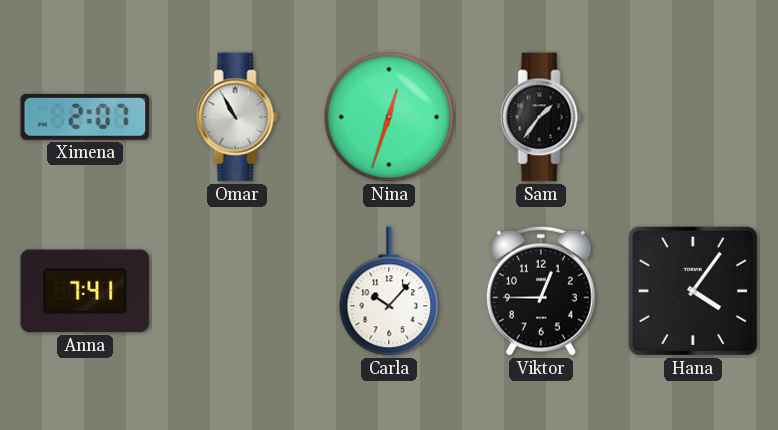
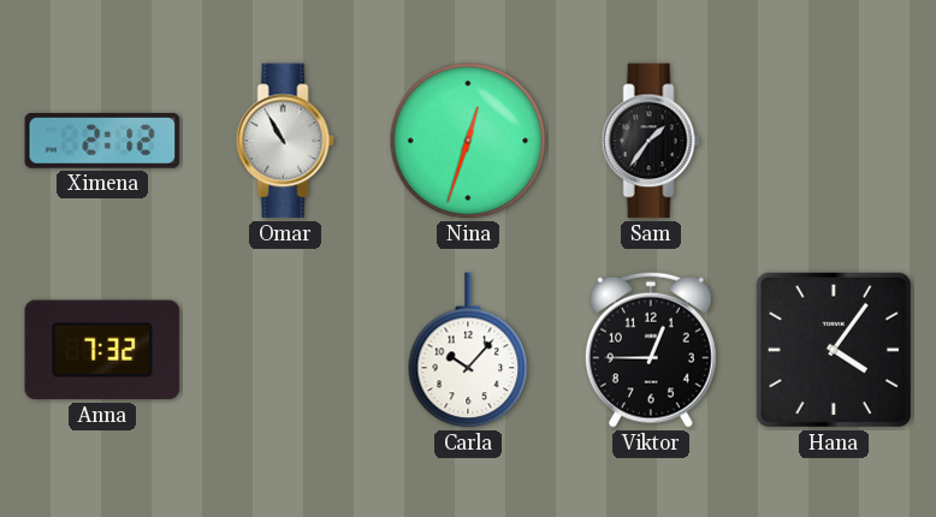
Ximena: 2:07 -> 2:12 (102, 141)
Anna: 7:41 -> 7:32 (102, 350)
